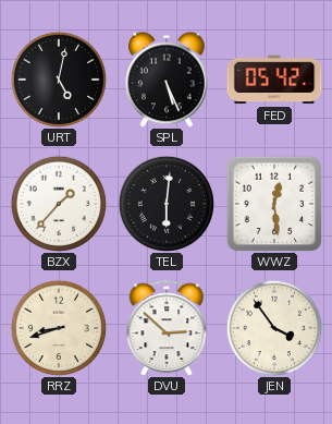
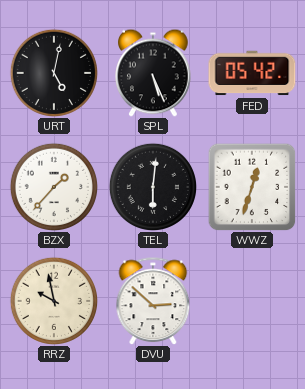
WWZ: 12:29 -> 12:33 (252, 187)
RRZ: 8:42 -> 9:58 (53, 300)
JEN: 3:54 -> none (273, 327)
